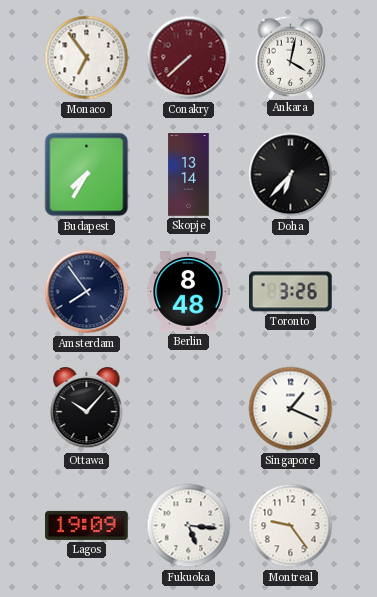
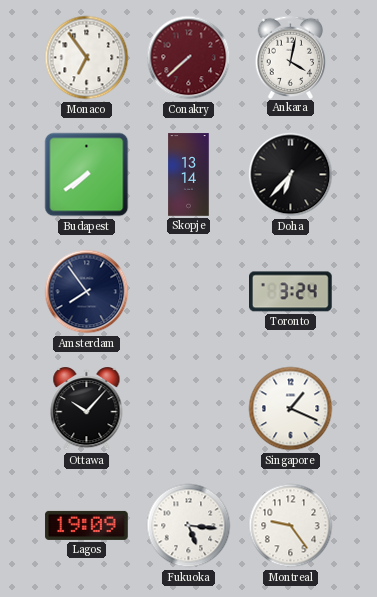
Budapest: 7:35 -> 7:39 (87, 175)
Berlin: 8:48 -> none (188, 292)
Toronto: 3:26 -> 3:24 (291, 292)
